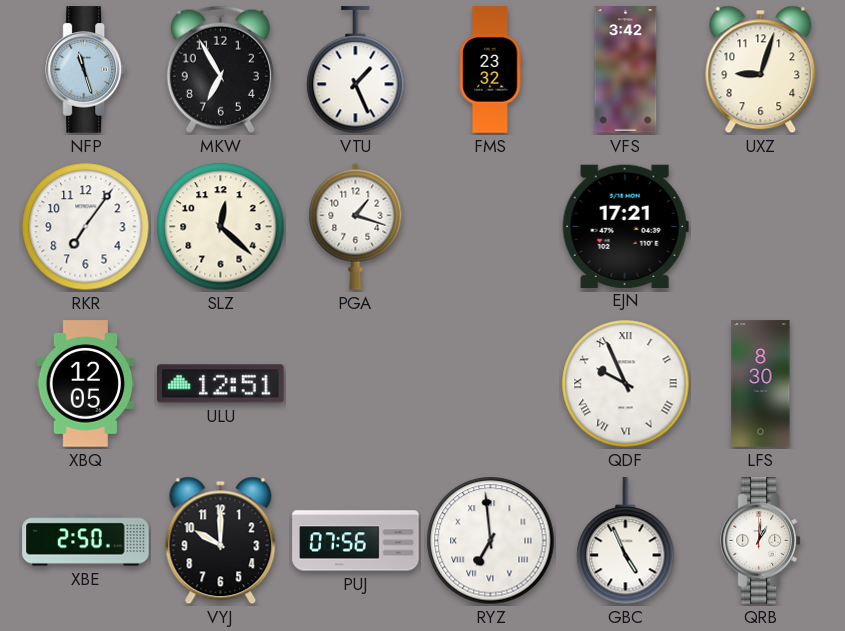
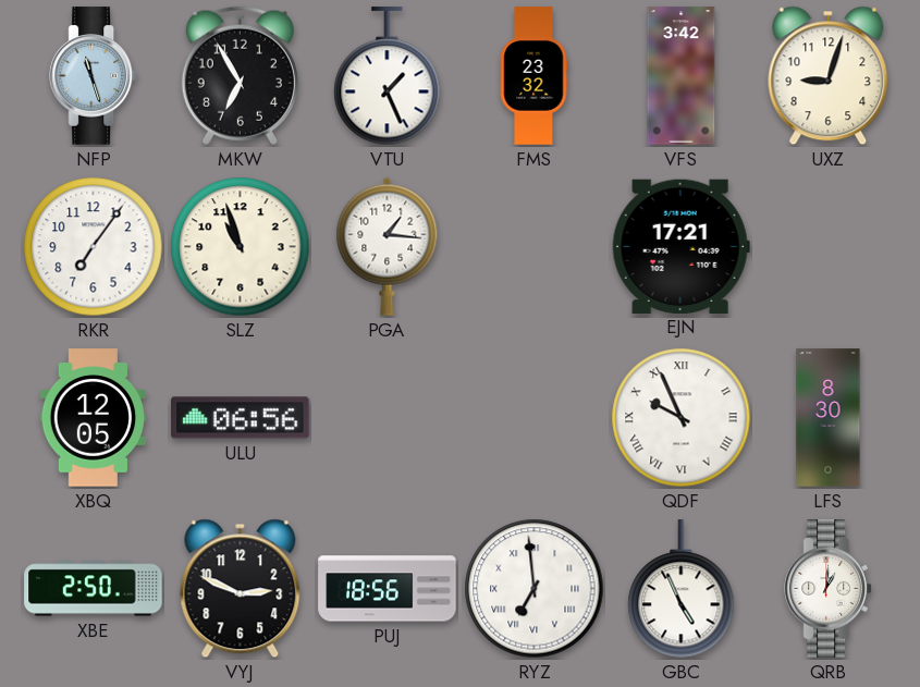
SLZ: 12:22 -> 10:57 (241, 247)
PGA: 1:18 -> 1:16 (388, 246)
ULU: 12:51 -> 06:56 (241, 418)
VYJ: 10:00 -> 2:49 (241, 589)
PUJ: 07:56 -> 18:56 (388, 589)
